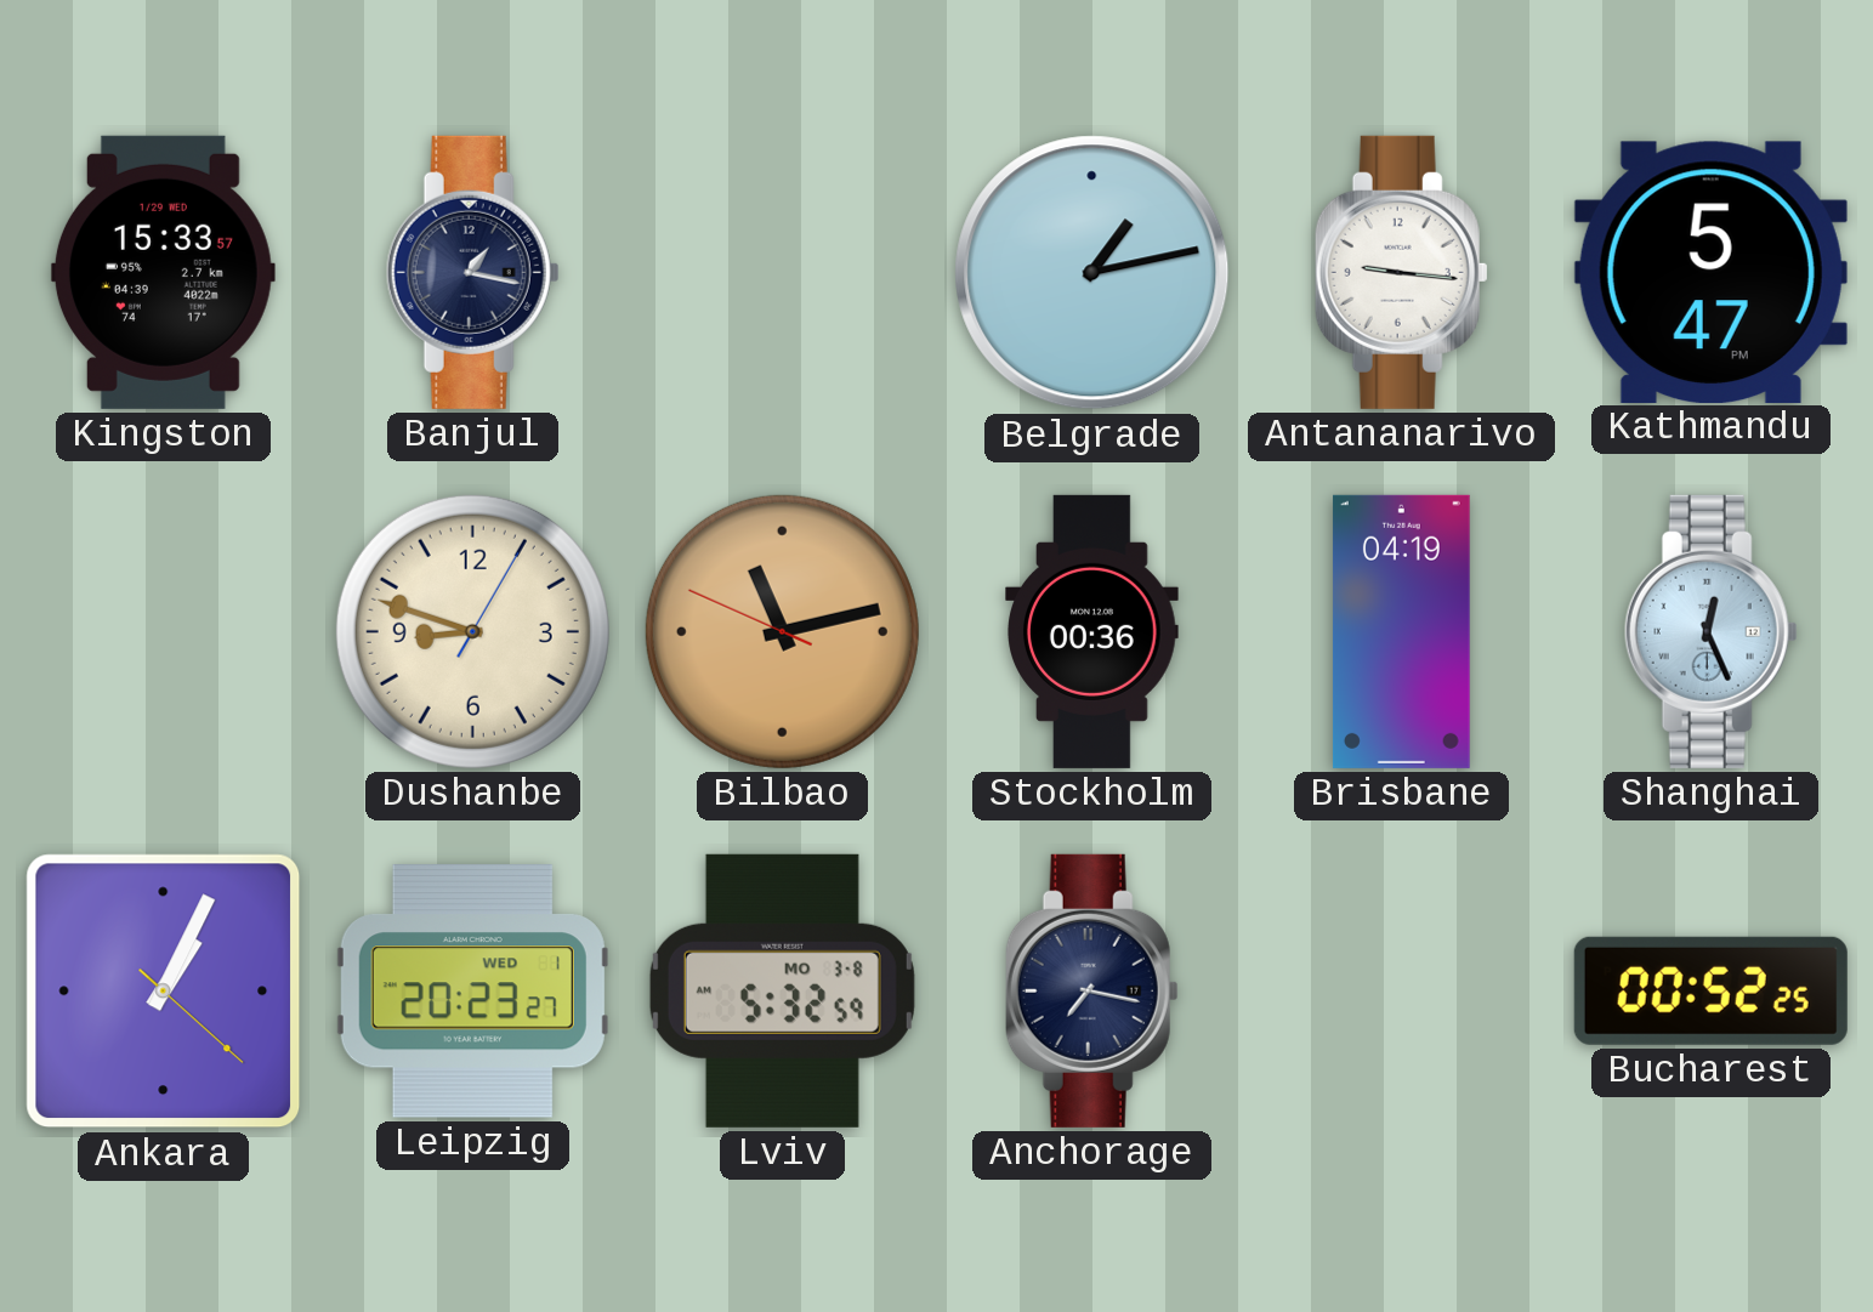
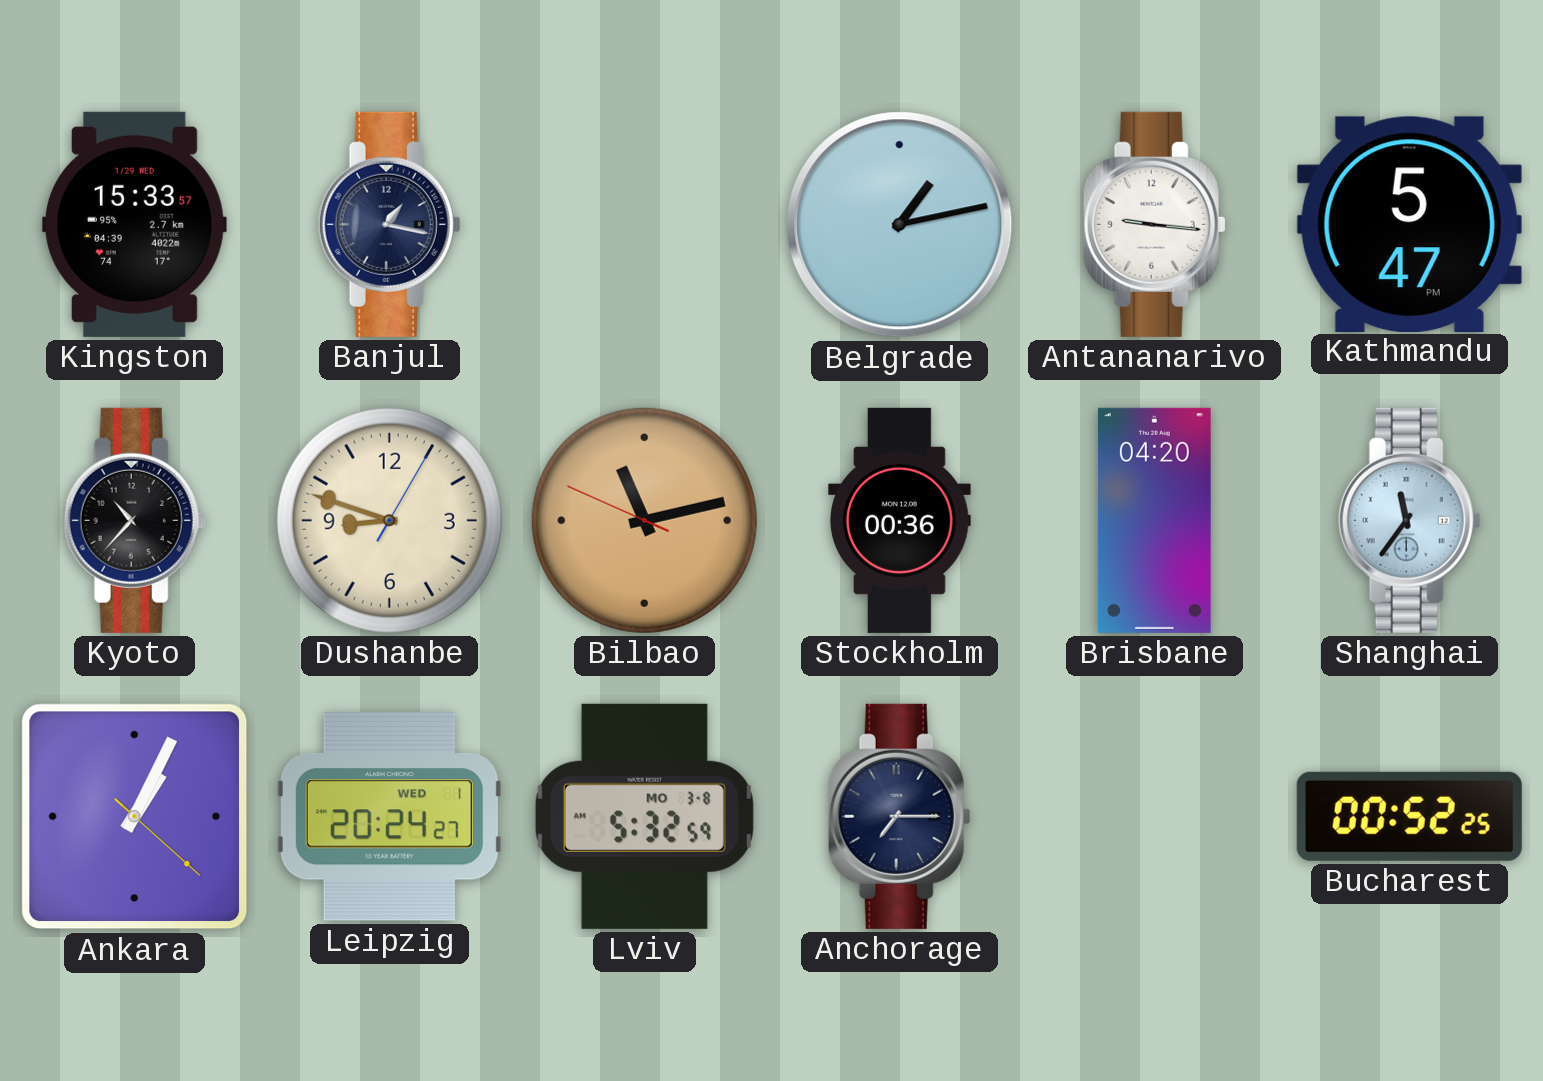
Kyoto: none -> 10:37 (134, 520)
Brisbane: 04:19 -> 04:20 (1154, 520)
Shanghai: 12:26 -> 11:36 (1409, 520)
Leipzig: 20:23 -> 20:24 (389, 817)
Anchorage: 7:17 -> 7:15 (899, 816)
